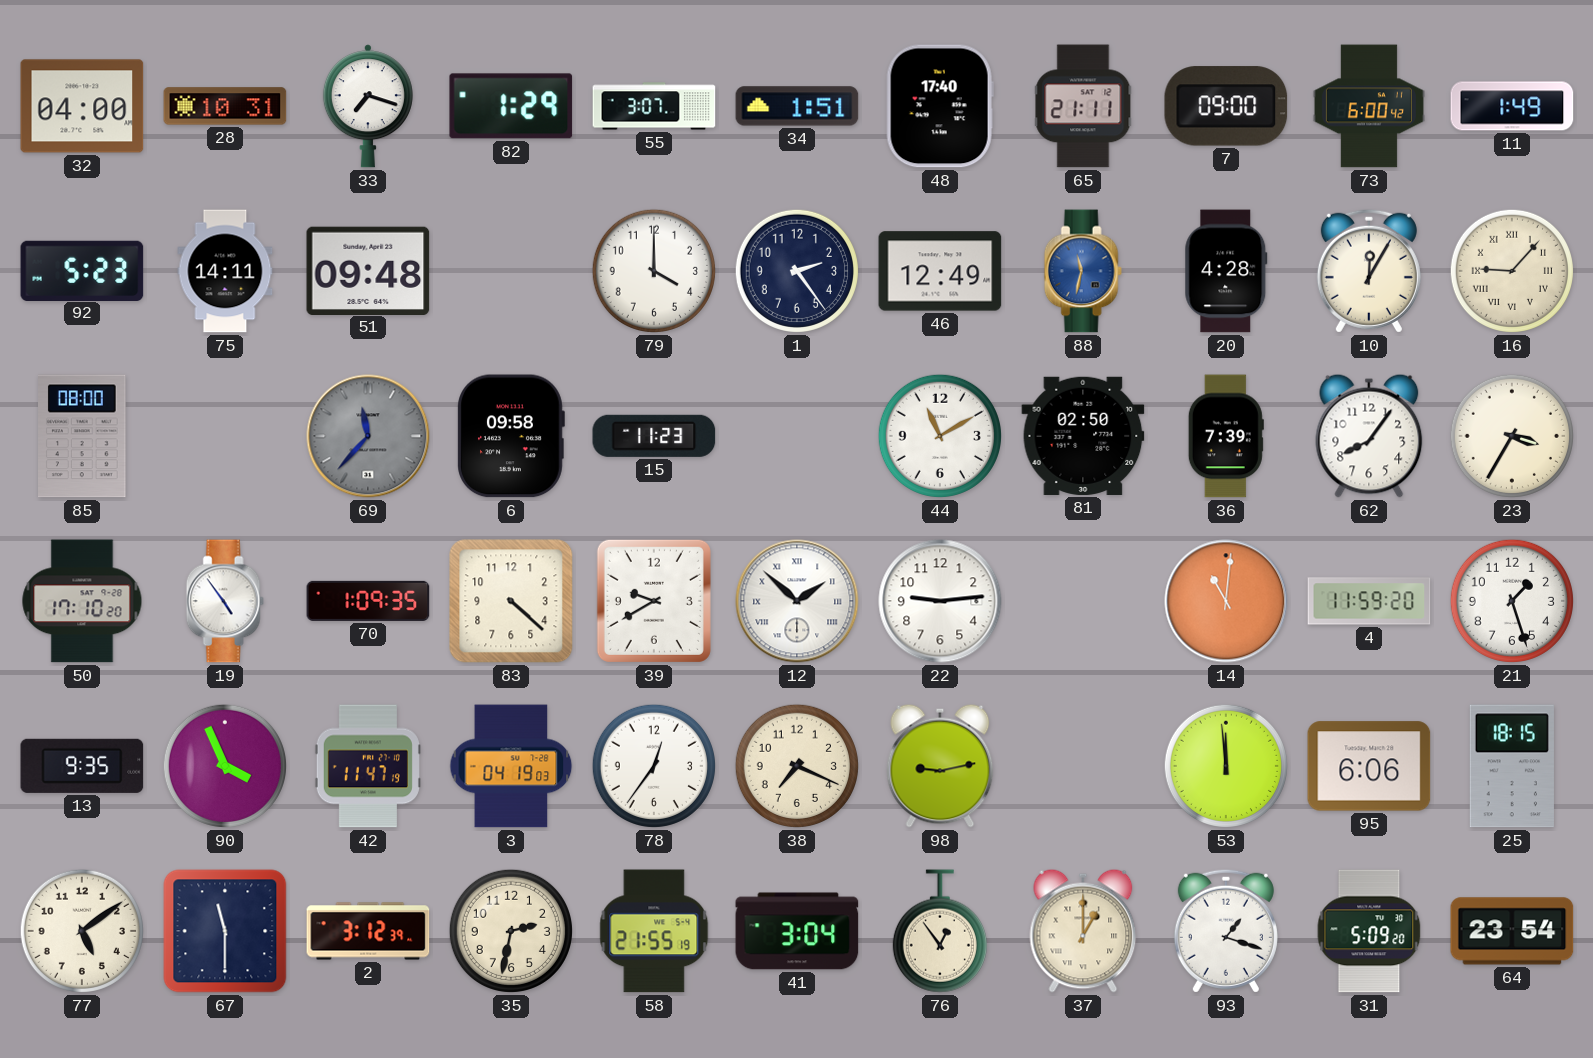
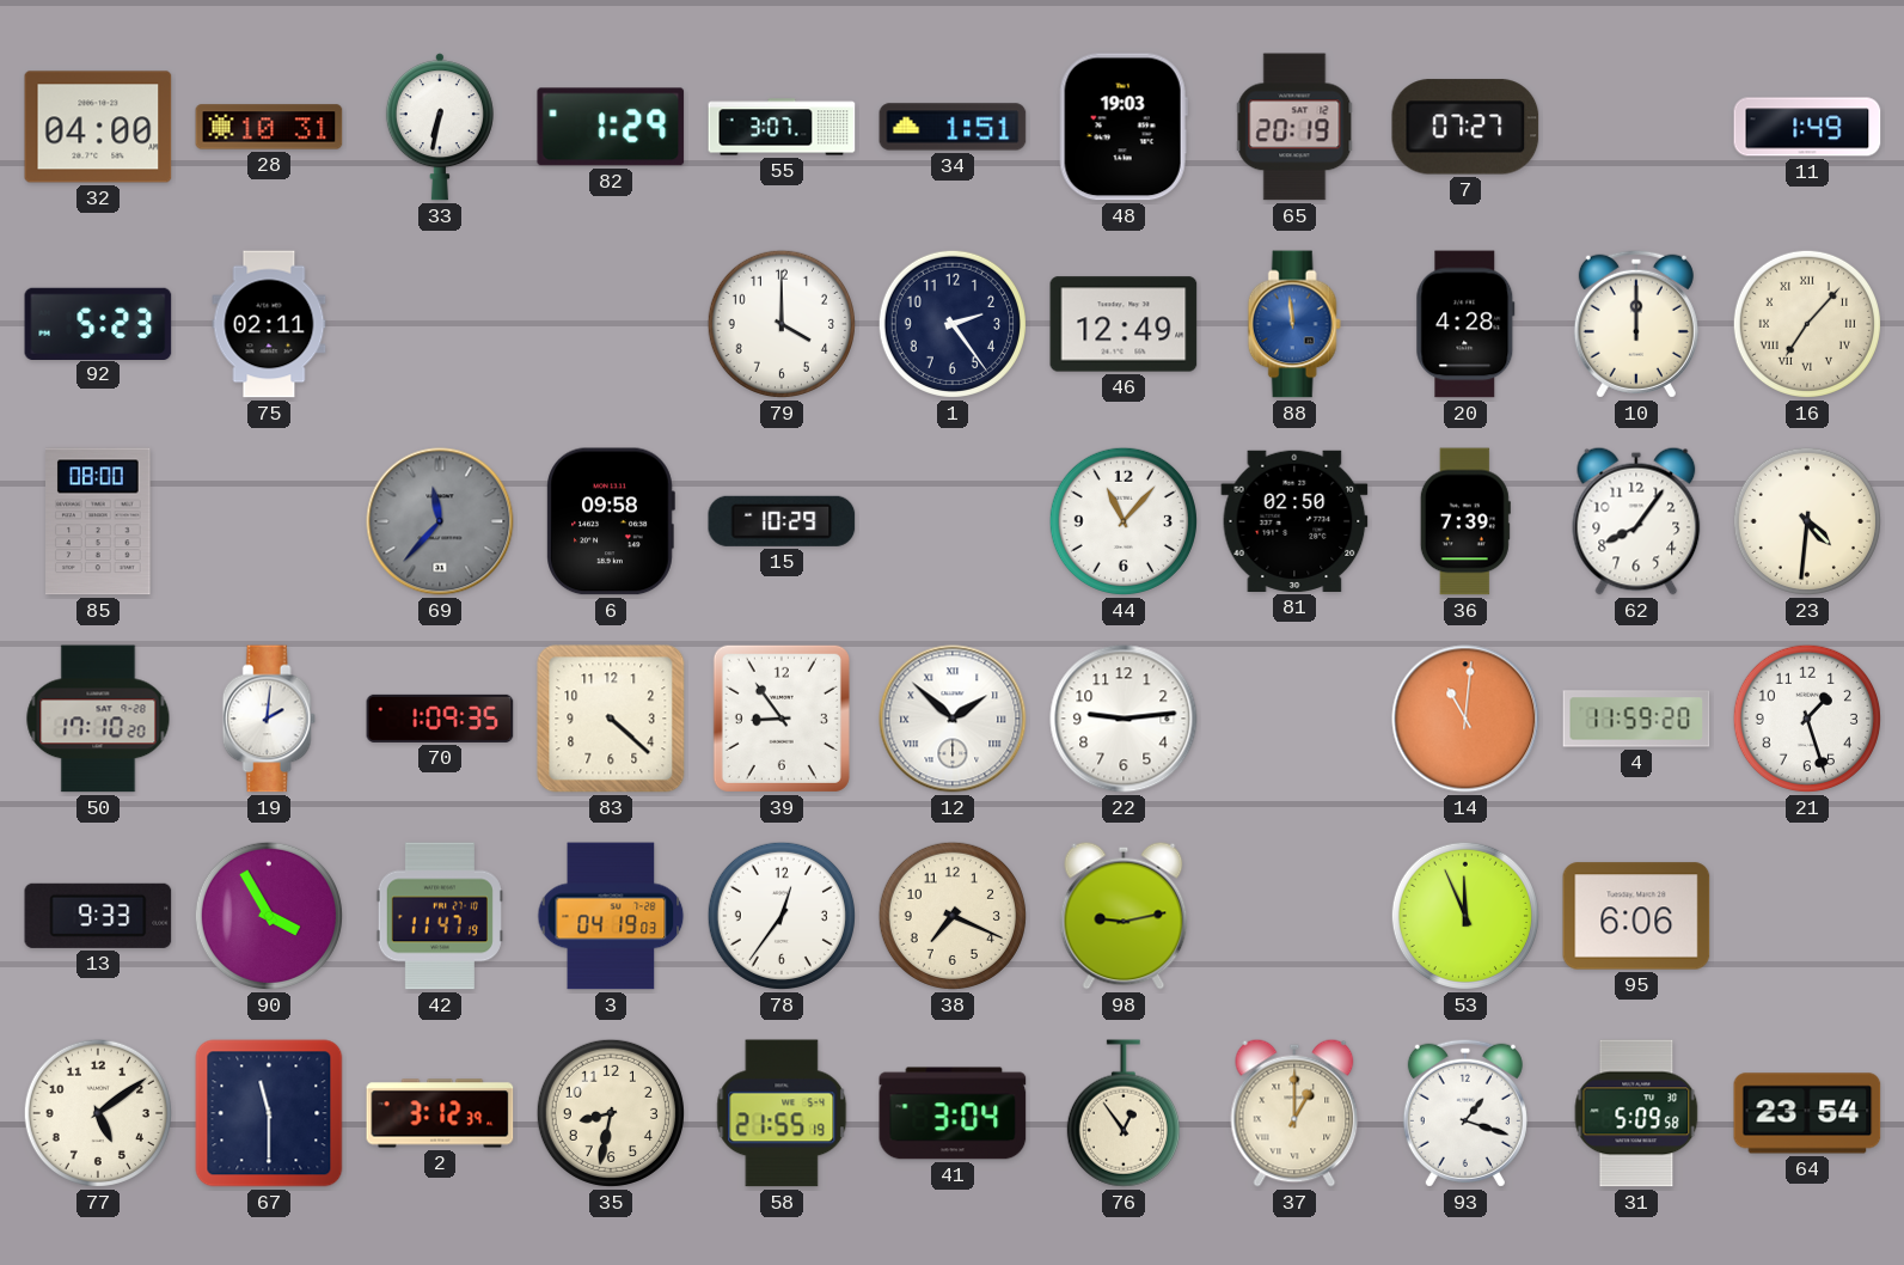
33: 7:18 -> 6:32 (440, 127)
48: 17:40 -> 19:03 (1124, 127)
65: 21:11 -> 20:19 (1294, 127)
7: 09:00 -> 07:27 (1465, 127)
73: 6:00 -> none (1369, 106)
75: 14:11 -> 02:11 (269, 324)
51: 09:48 -> none (368, 270)
88: 11:32 -> 11:59 (1294, 324)
10: 12:05 -> 12:00 (1636, 324)
16: 9:07 -> 7:07 (1807, 324)
15: 11:23 -> 10:29 (782, 521)
44: 11:10 -> 11:07 (1124, 521)
23: 3:35 -> 4:31 (1807, 521)
19: 4:54 -> 2:01 (269, 719)
39: 9:40 -> 8:54 (782, 719)
13: 9:35 -> 9:33 (98, 916)
90: 3:56 -> 3:55 (269, 916)
53: 11:59 -> 11:56 (1465, 916)
25: 18:15 -> none (1512, 766)
35: 2:32 -> 8:32 (611, 1113)
31: 5:09:20 -> 5:09:58 (1636, 1113)
